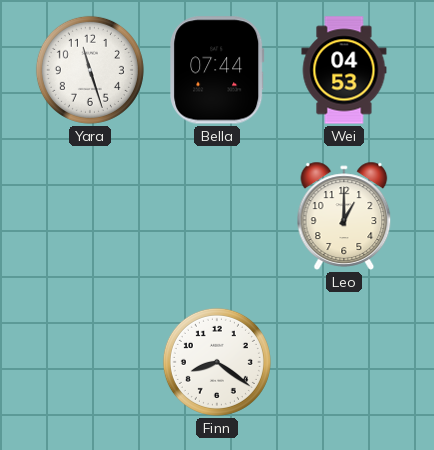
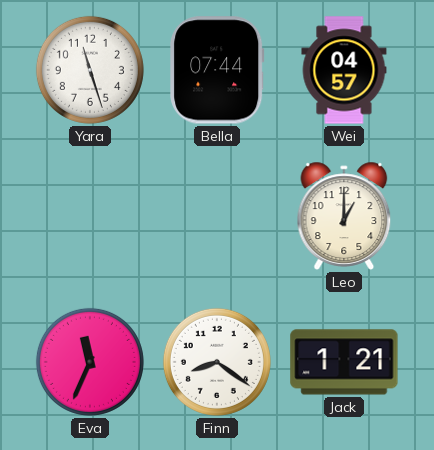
Wei: 04:53 -> 04:57 (344, 70)
Eva: none -> 11:34 (90, 362)
Jack: none -> 1:21 (344, 362)
